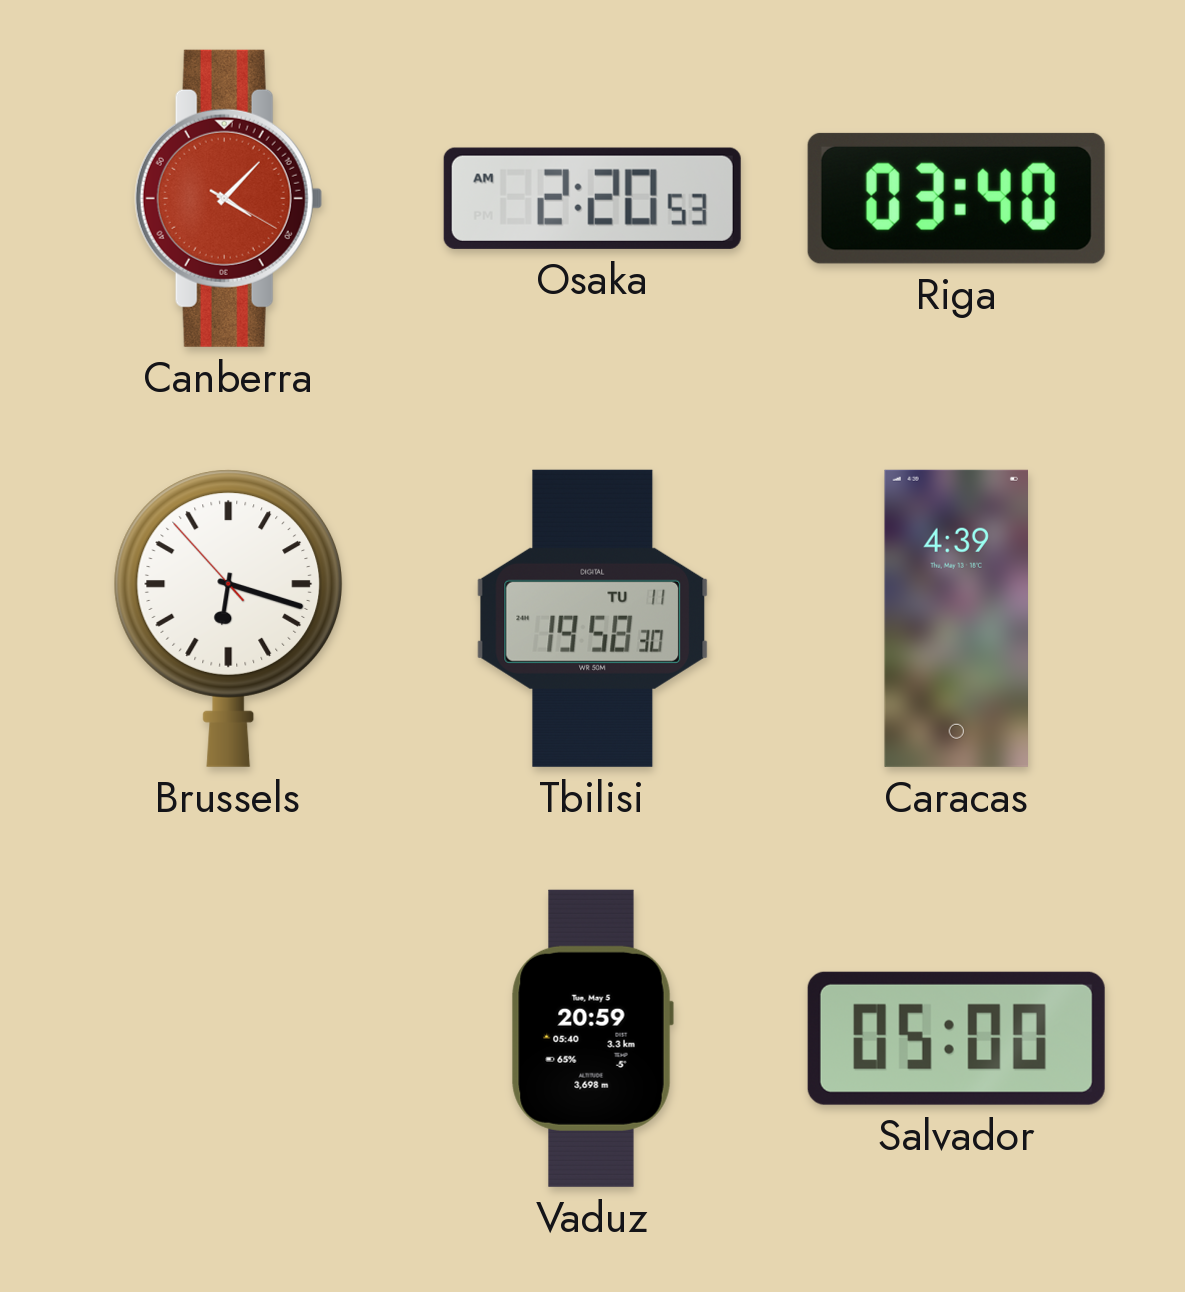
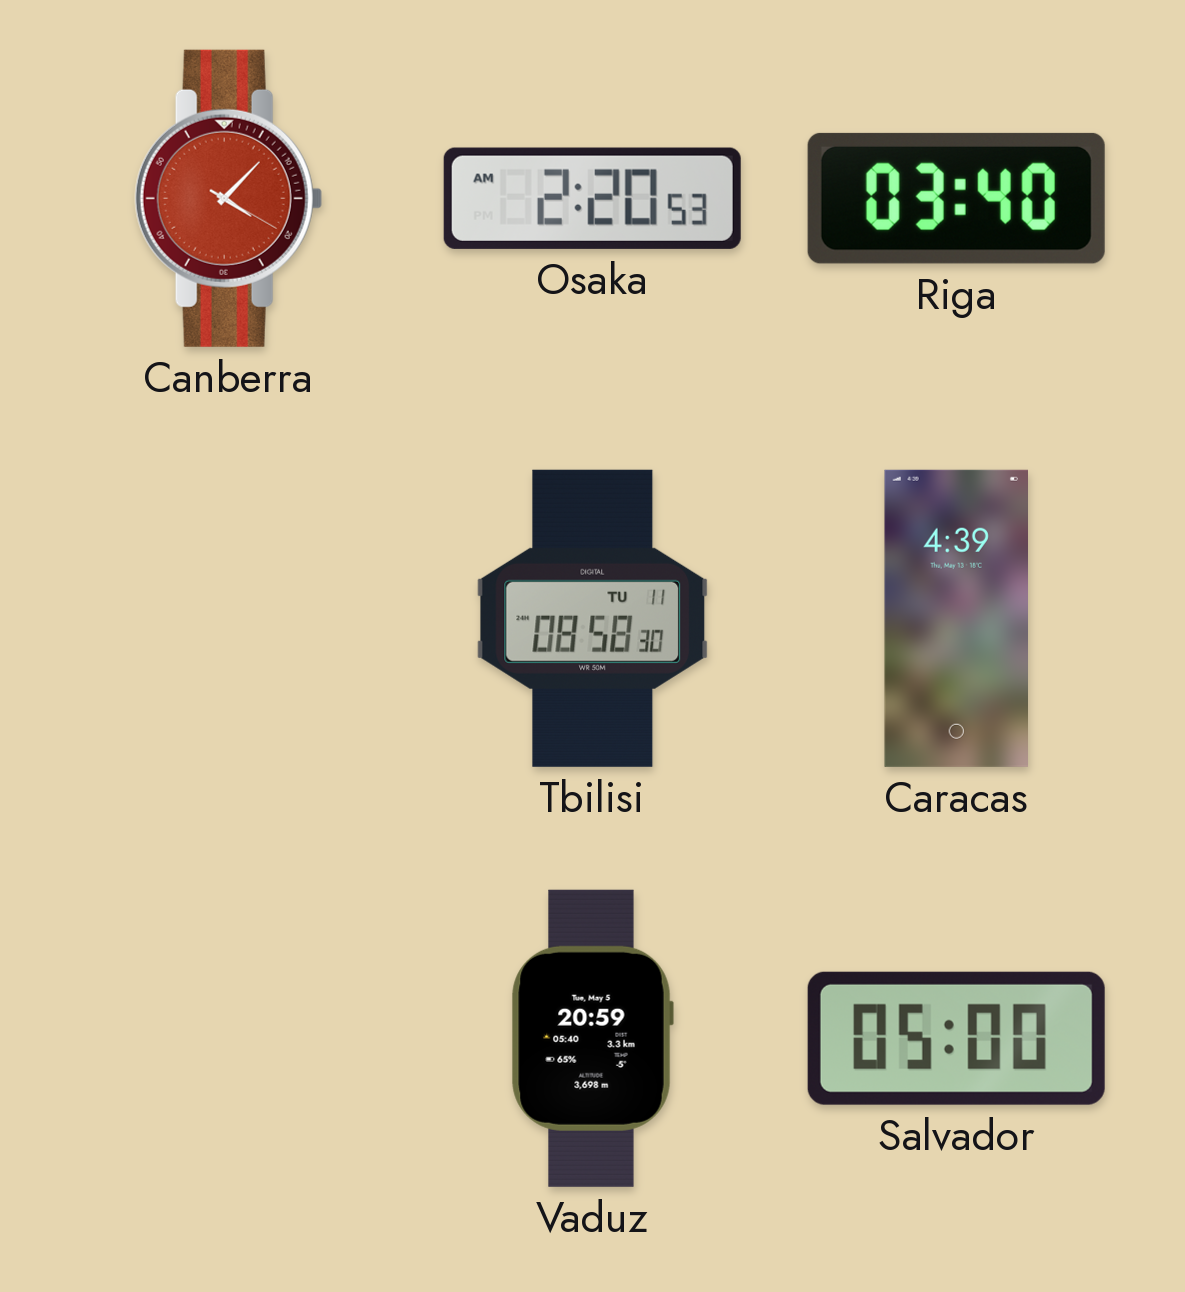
Brussels: 6:17 -> none (228, 618)
Tbilisi: 19:58 -> 08:58 (593, 618)
